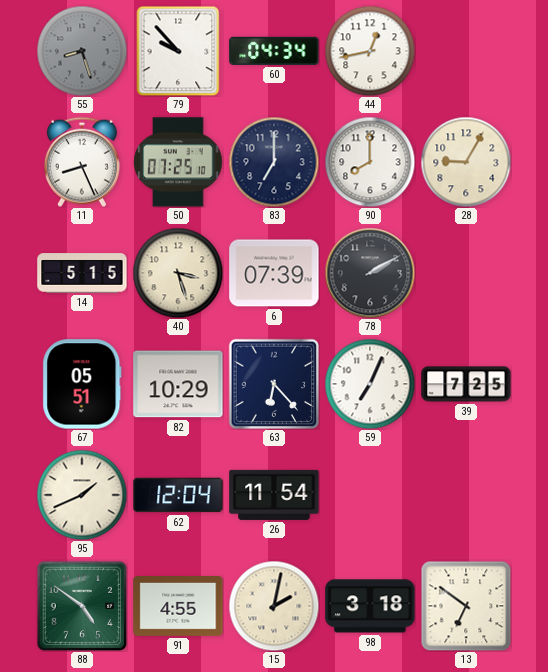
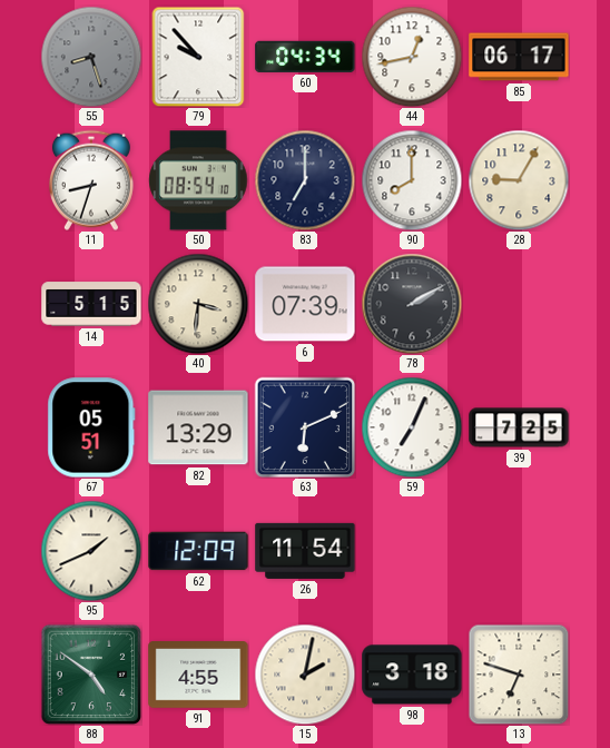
85: none -> 06:17 (519, 57)
11: 8:26 -> 8:33 (91, 180)
50: 07:25 -> 08:54 (198, 180)
40: 3:27 -> 3:31 (198, 304)
82: 10:29 -> 13:29 (198, 427)
63: 6:23 -> 6:11 (305, 427)
62: 12:04 -> 12:09 (198, 551)
13: 6:51 -> 6:48 (519, 675)
